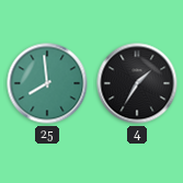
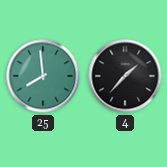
4: 1:35 -> 1:37 (125, 76)
